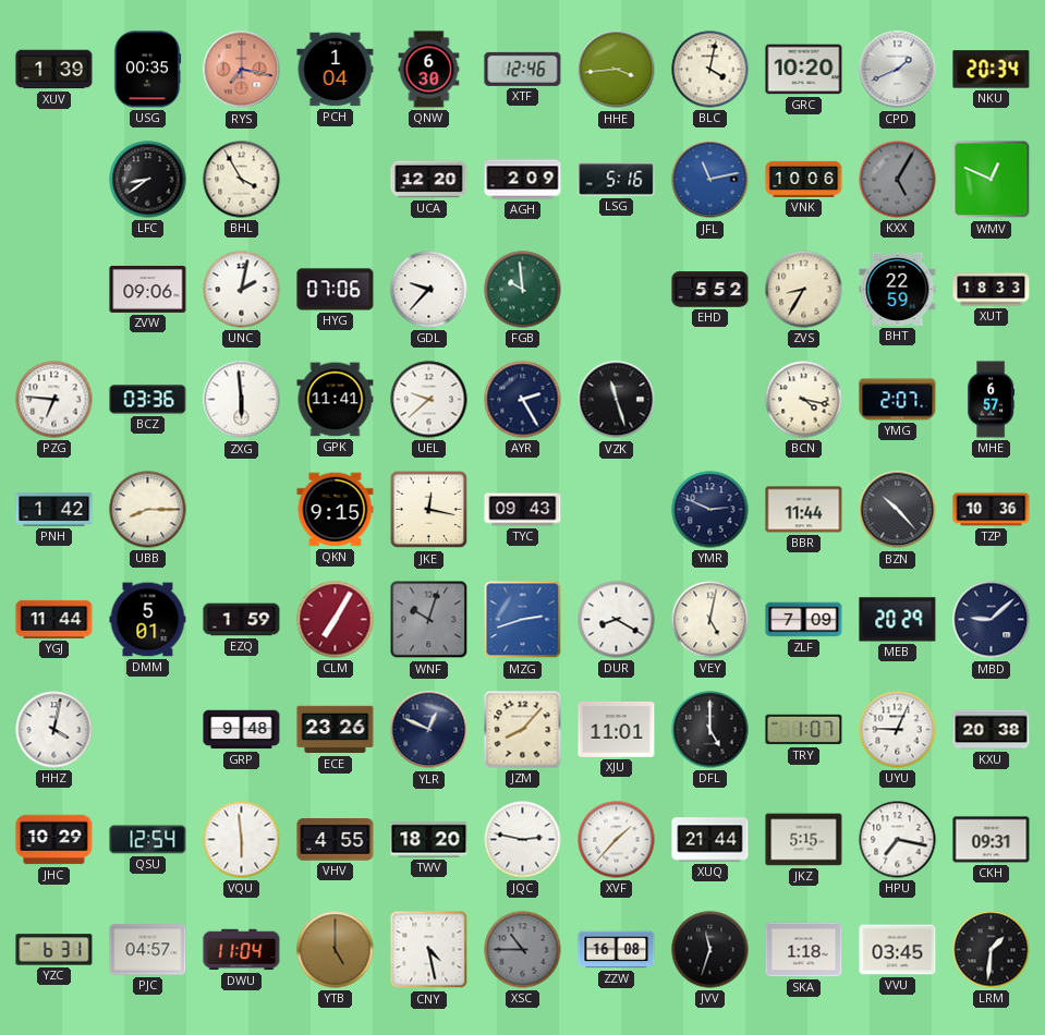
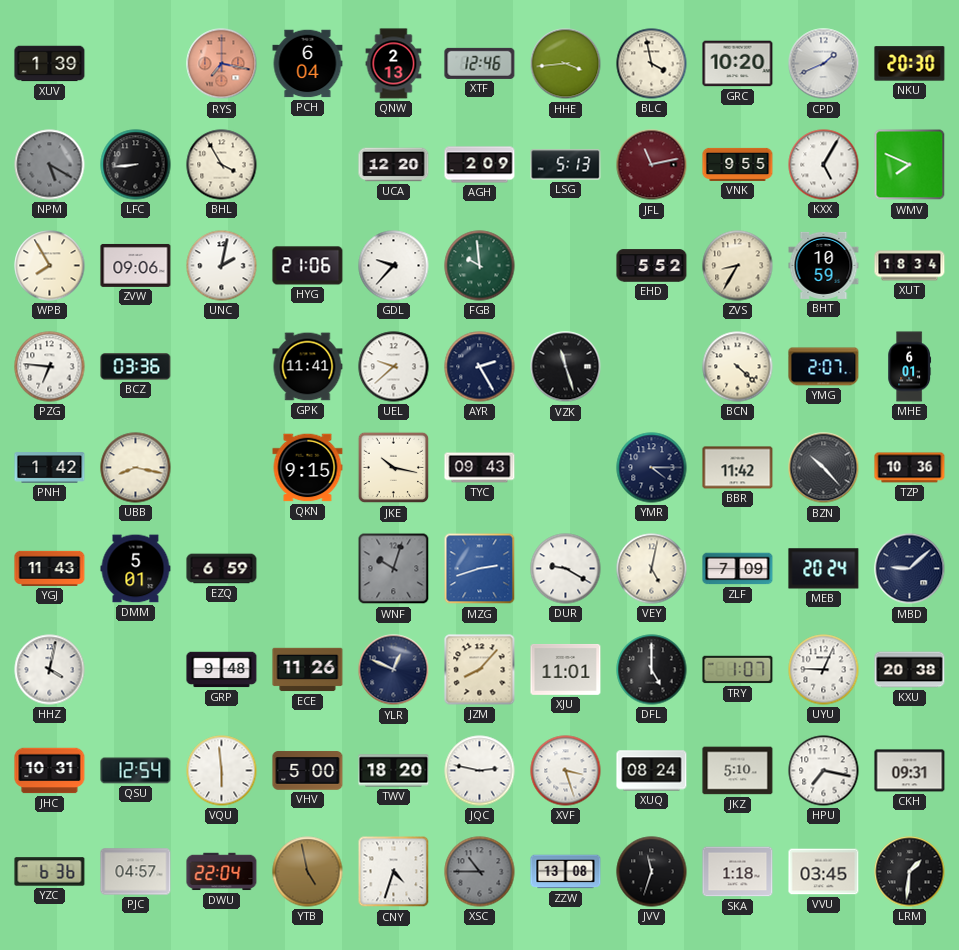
USG: 00:35 -> none (147, 70)
PCH: 1:04 -> 6:04 (308, 64)
QNW: 6:30 -> 2:13 (394, 64)
BLC: 4:02 -> 3:58 (652, 64)
NKU: 20:34 -> 20:30 (910, 64)
NPM: none -> 5:20 (50, 165)
LFC: 8:39 -> 8:44 (136, 165)
LSG: 5:16 -> 5:13 (566, 165)
JFL dial: blue -> burgundy (652, 165)
VNK: 10:06 -> 9:55 (738, 164)
KXX dial: grey -> white (824, 165)
WMV: 12:49 -> 7:49 (910, 165)
WPB: none -> 7:55 (50, 266)
HYG: 07:06 -> 21:06 (308, 266)
BHT: 22:59 -> 10:59 (824, 265)
XUT: 18:33 -> 18:34 (910, 266)
ZXG: 5:59 -> none (242, 400)
BCN: 4:17 -> 4:22 (738, 367)
MHE: 6:57 -> 6:01 (910, 367)
UBB: 8:15 -> 8:17 (136, 468)
JKE: 12:17 -> 10:17 (394, 468)
YMR: 2:49 -> 4:15 (652, 468)
BBR: 11:44 -> 11:42 (738, 468)
YGJ: 11:44 -> 11:43 (50, 568)
EZQ: 1:59 -> 6:59 (222, 569)
CLM: 7:05 -> none (336, 620)
DUR: 8:20 -> 9:20 (566, 569)
MEB: 20:29 -> 20:24 (824, 569)
ECE: 23:26 -> 11:26 (308, 670)
JHC: 10:29 -> 10:31 (50, 771)
VHV: 4:55 -> 5:00 (308, 771)
XVF: 1:37 -> 3:27 (566, 771)
XUQ: 21:44 -> 08:24 (652, 771)
JKZ: 5:15 -> 5:10 (738, 771)
YZC: 6:31 -> 6:36 (50, 872)
DWU: 11:04 -> 22:04 (222, 872)
YTB: 5:00 -> 4:58 (308, 872)
CNY: 4:28 -> 4:33 (394, 872)
ZZW: 16:08 -> 13:08 (566, 872)
